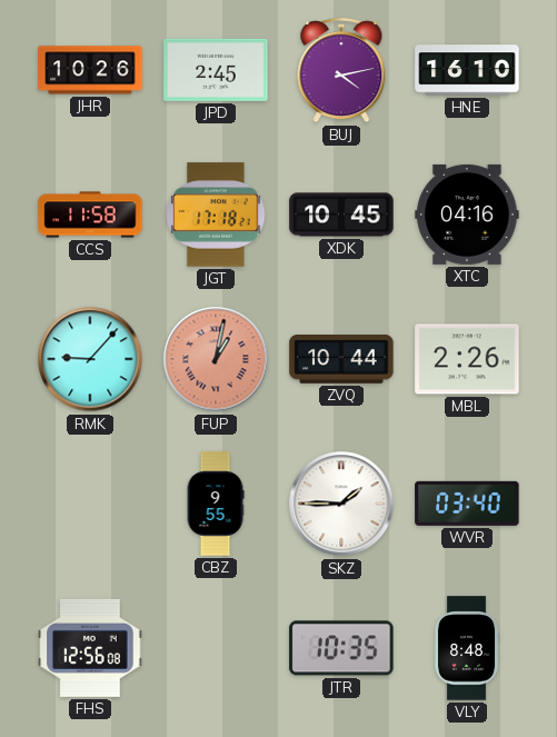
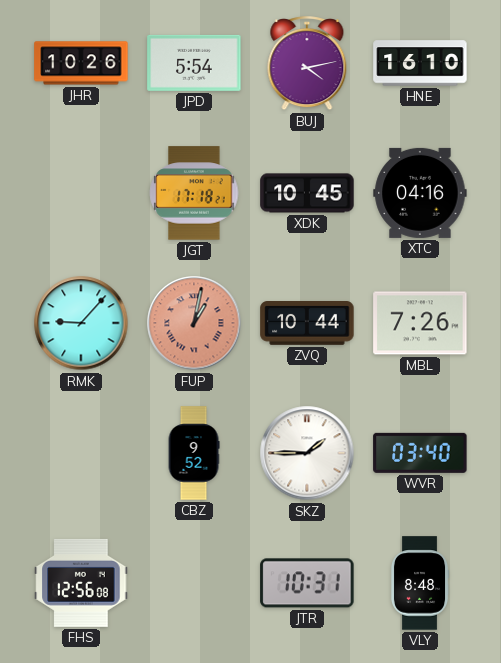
JPD: 2:45 -> 5:54 (194, 63)
CCS: 11:58 -> none (90, 215)
MBL: 2:26 -> 7:26 (420, 323)
CBZ: 9:55 -> 9:52 (194, 453)
JTR: 10:35 -> 10:31 (307, 583)
